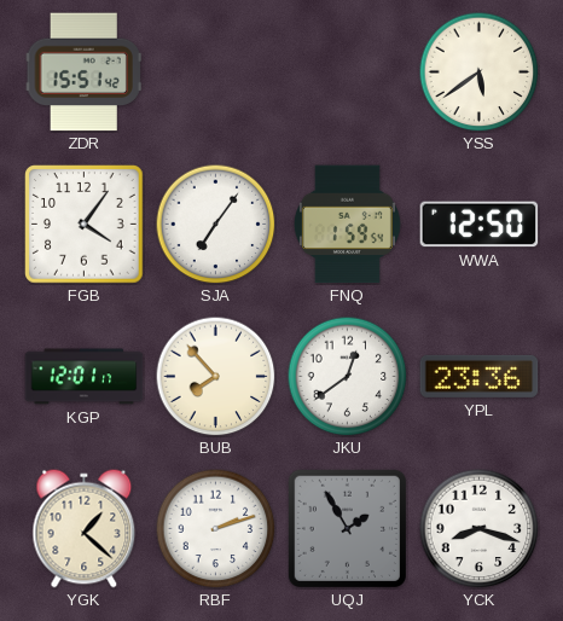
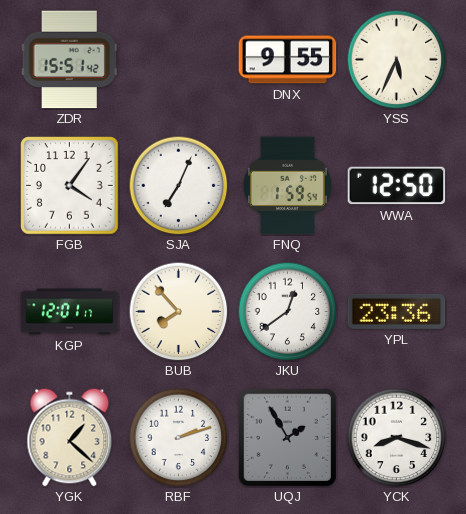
DNX: none -> 9:55 (288, 60)
YSS: 5:39 -> 5:34 (397, 60)
SJA: 7:06 -> 7:04 (179, 186)
